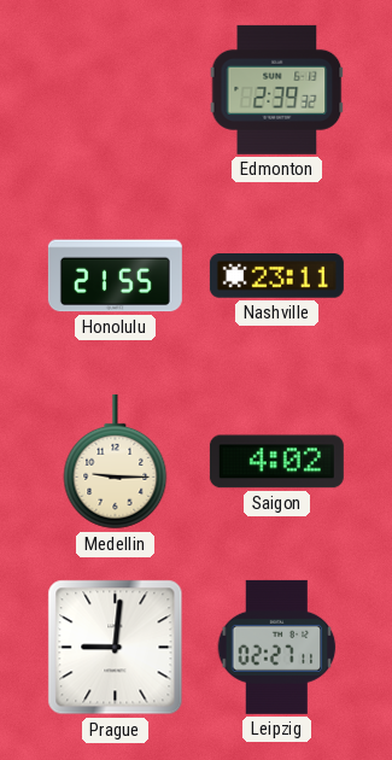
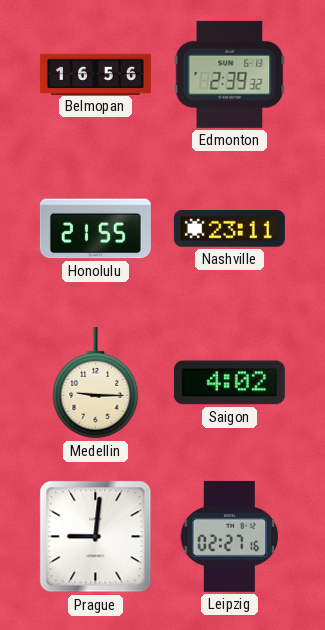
Belmopan: none -> 16:56 (95, 74)
Leipzig: 02:27:11 -> 02:27:16 (230, 536)
